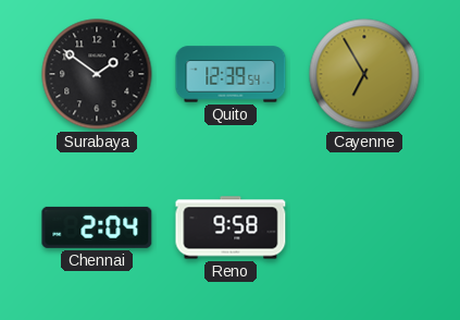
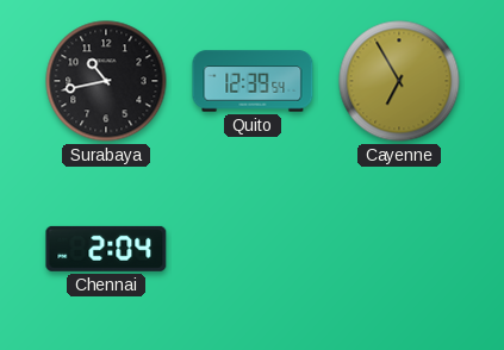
Surabaya: 1:51 -> 10:43 (106, 81)
Reno: 9:58 -> none (231, 227)
